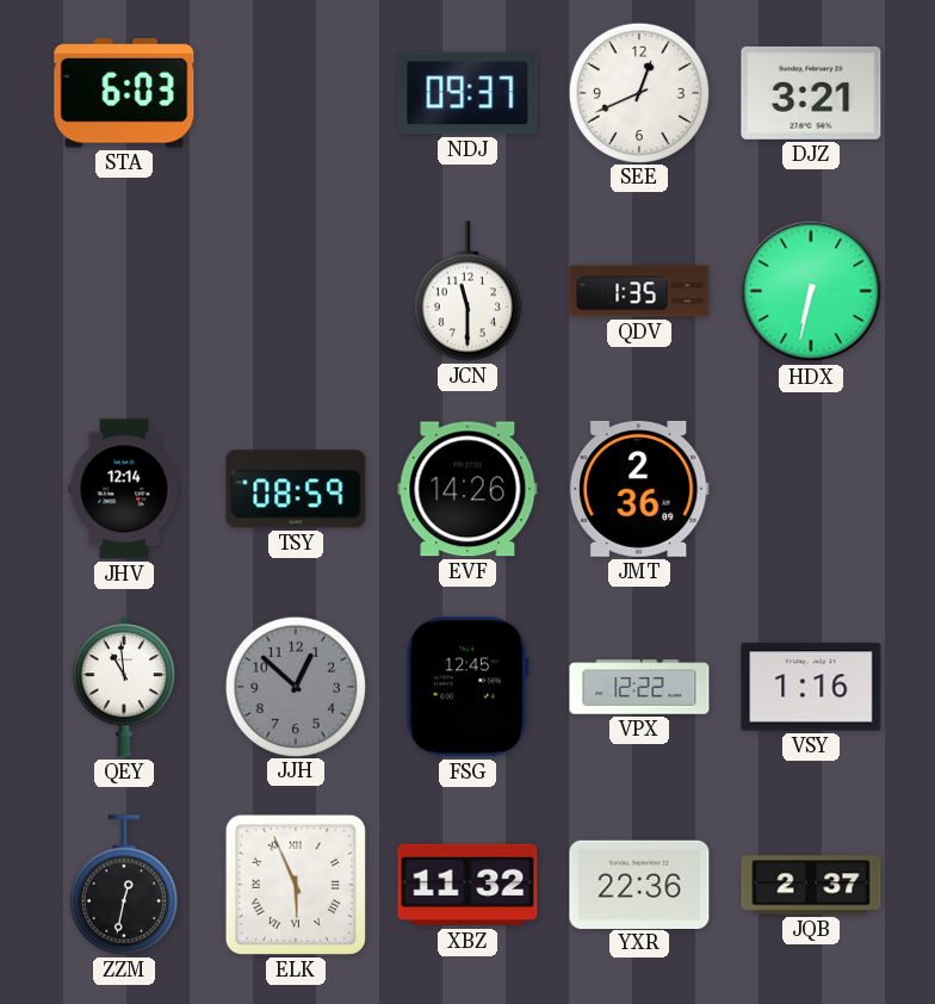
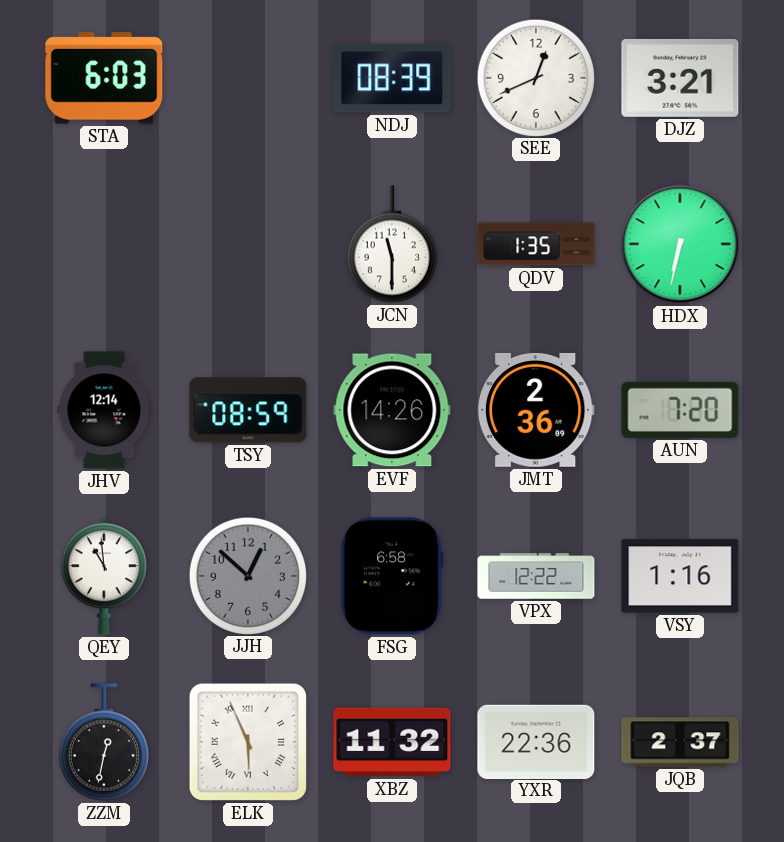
NDJ: 09:37 -> 08:39 (392, 78)
AUN: none -> 7:20 (680, 410)
FSG: 12:45 -> 6:58 (392, 576)
